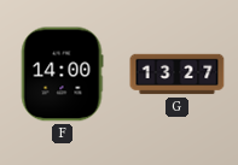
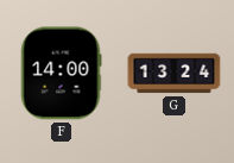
G: 13:27 -> 13:24 (175, 74)
